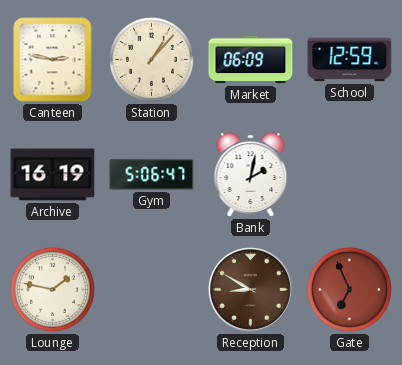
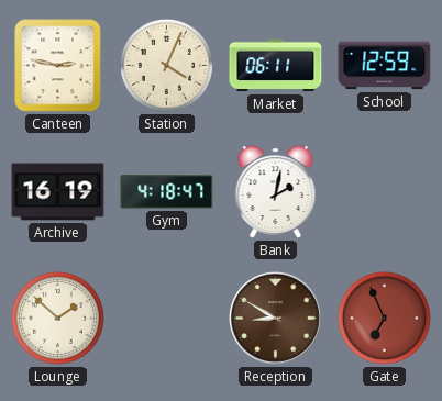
Station: 1:07 -> 4:04 (166, 65)
Market: 06:09 -> 06:11 (276, 66)
Gym: 5:06 -> 4:18 (167, 192)
Lounge: 1:47 -> 1:52 (57, 318)
